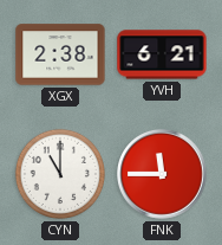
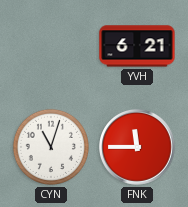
XGX: 2:38 -> none (60, 54)
CYN: 11:00 -> 11:03 (51, 147)
